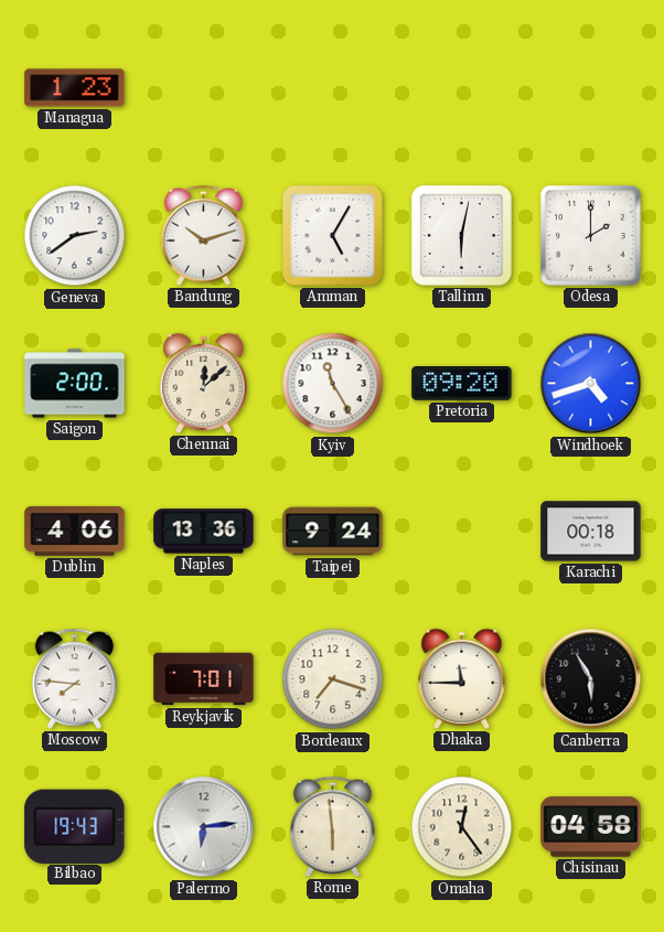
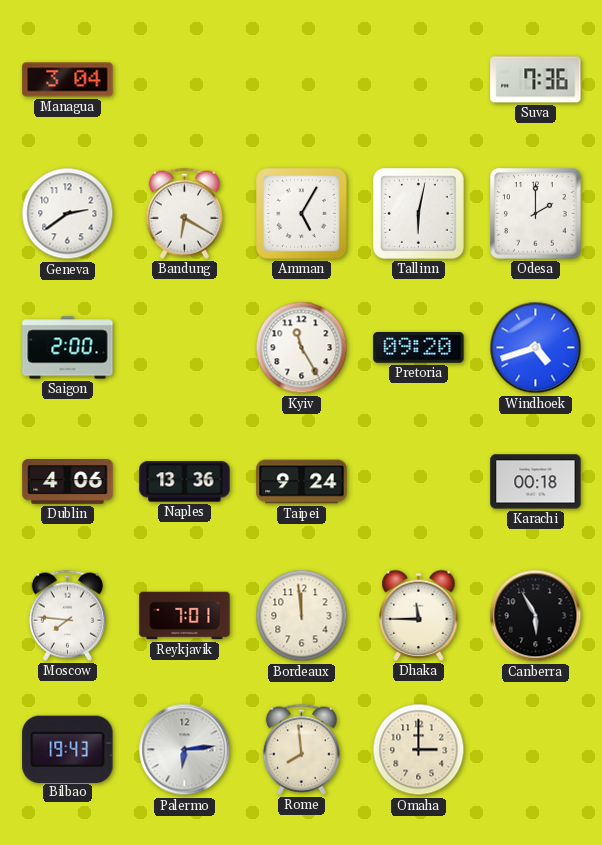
Managua: 1:23 -> 3:04 (68, 80)
Suva: none -> 7:36 (536, 80)
Bandung: 10:12 -> 6:20 (184, 213)
Chennai: 12:08 -> none (204, 383)
Bordeaux: 7:18 -> 11:59 (302, 616)
Rome: 5:59 -> 7:59 (301, 749)
Omaha: 12:24 -> 3:00 (419, 750)
Chisinau: 04:58 -> none (591, 827)
